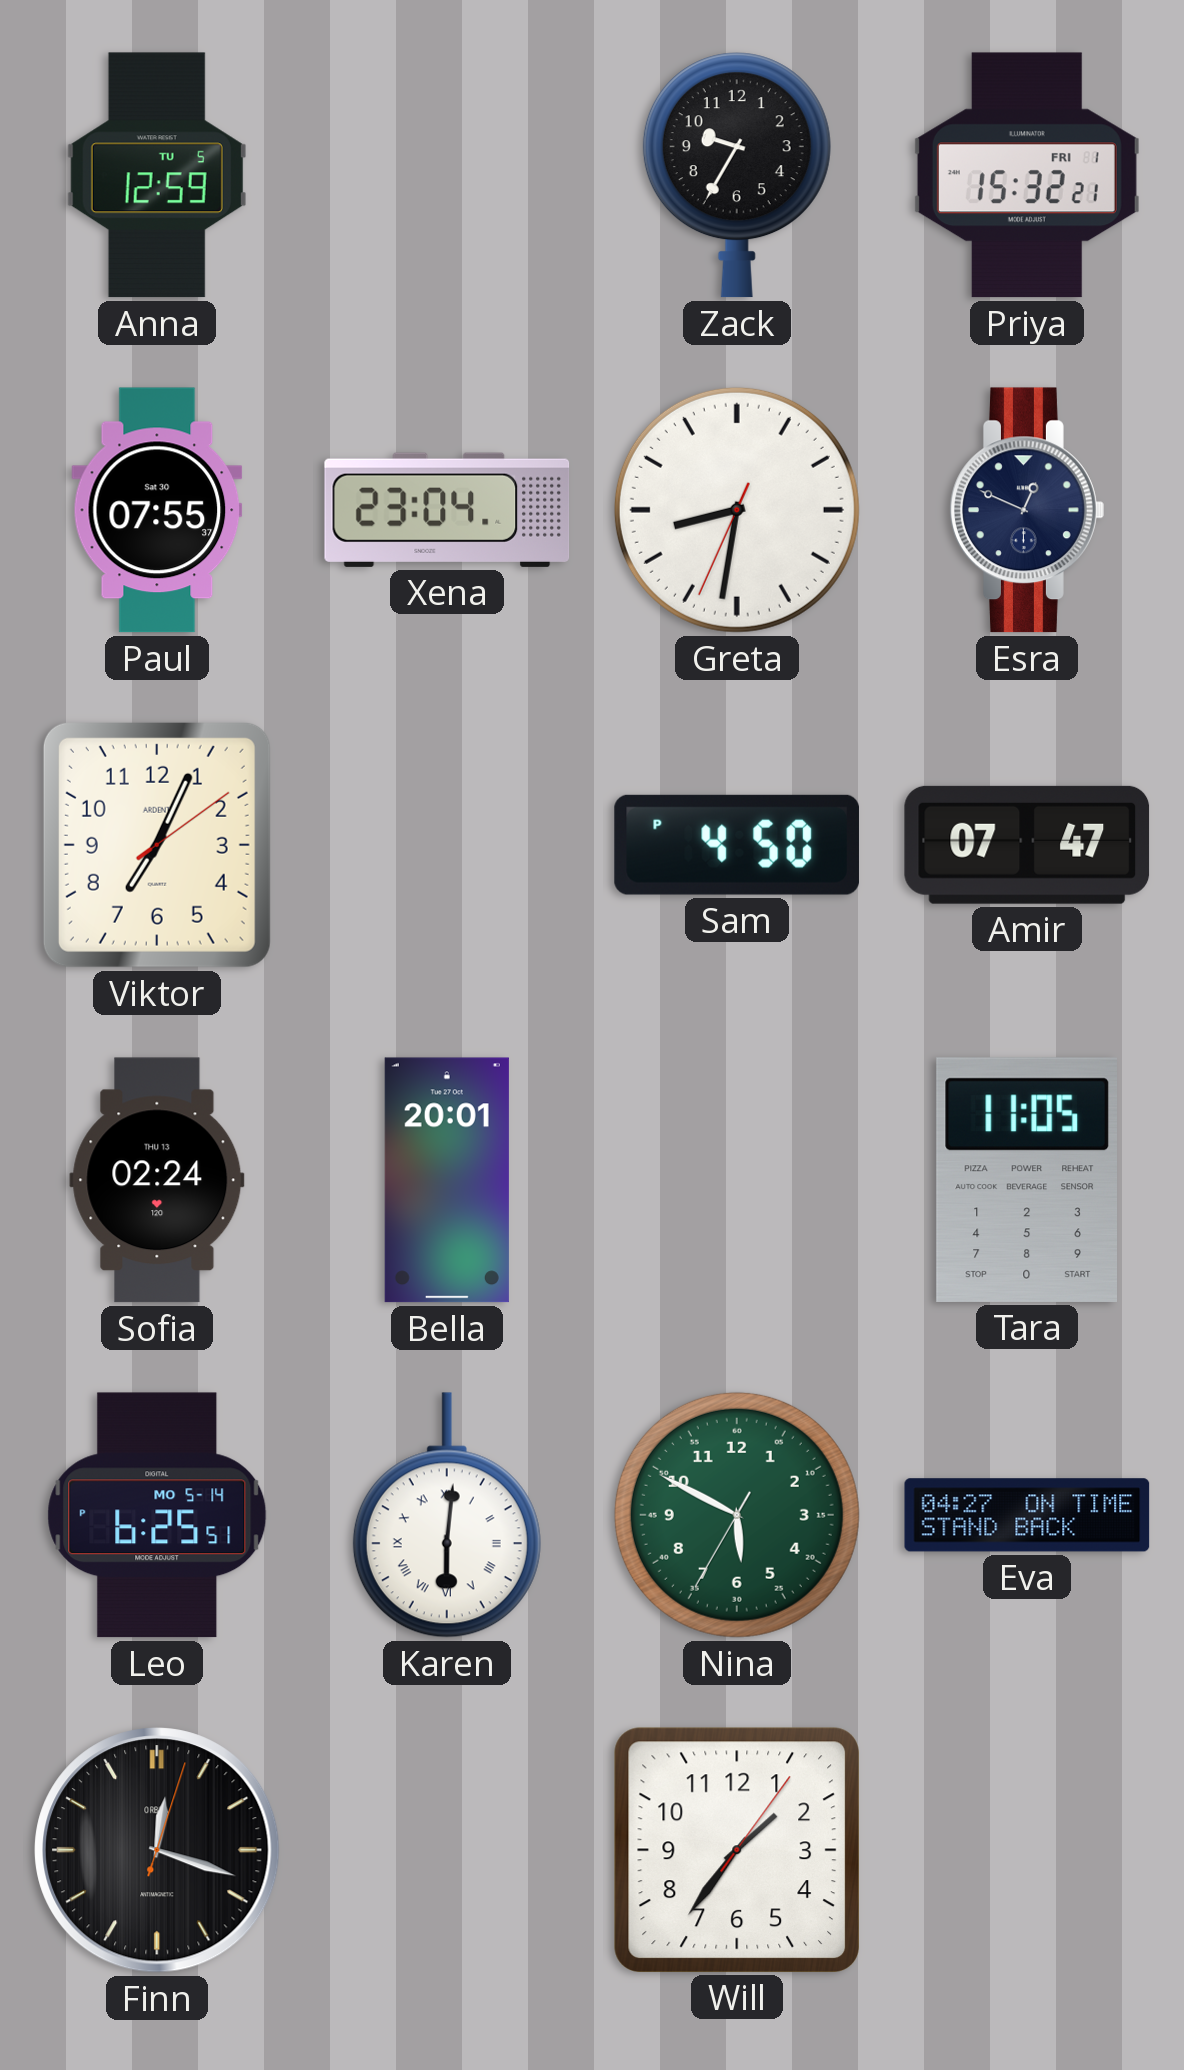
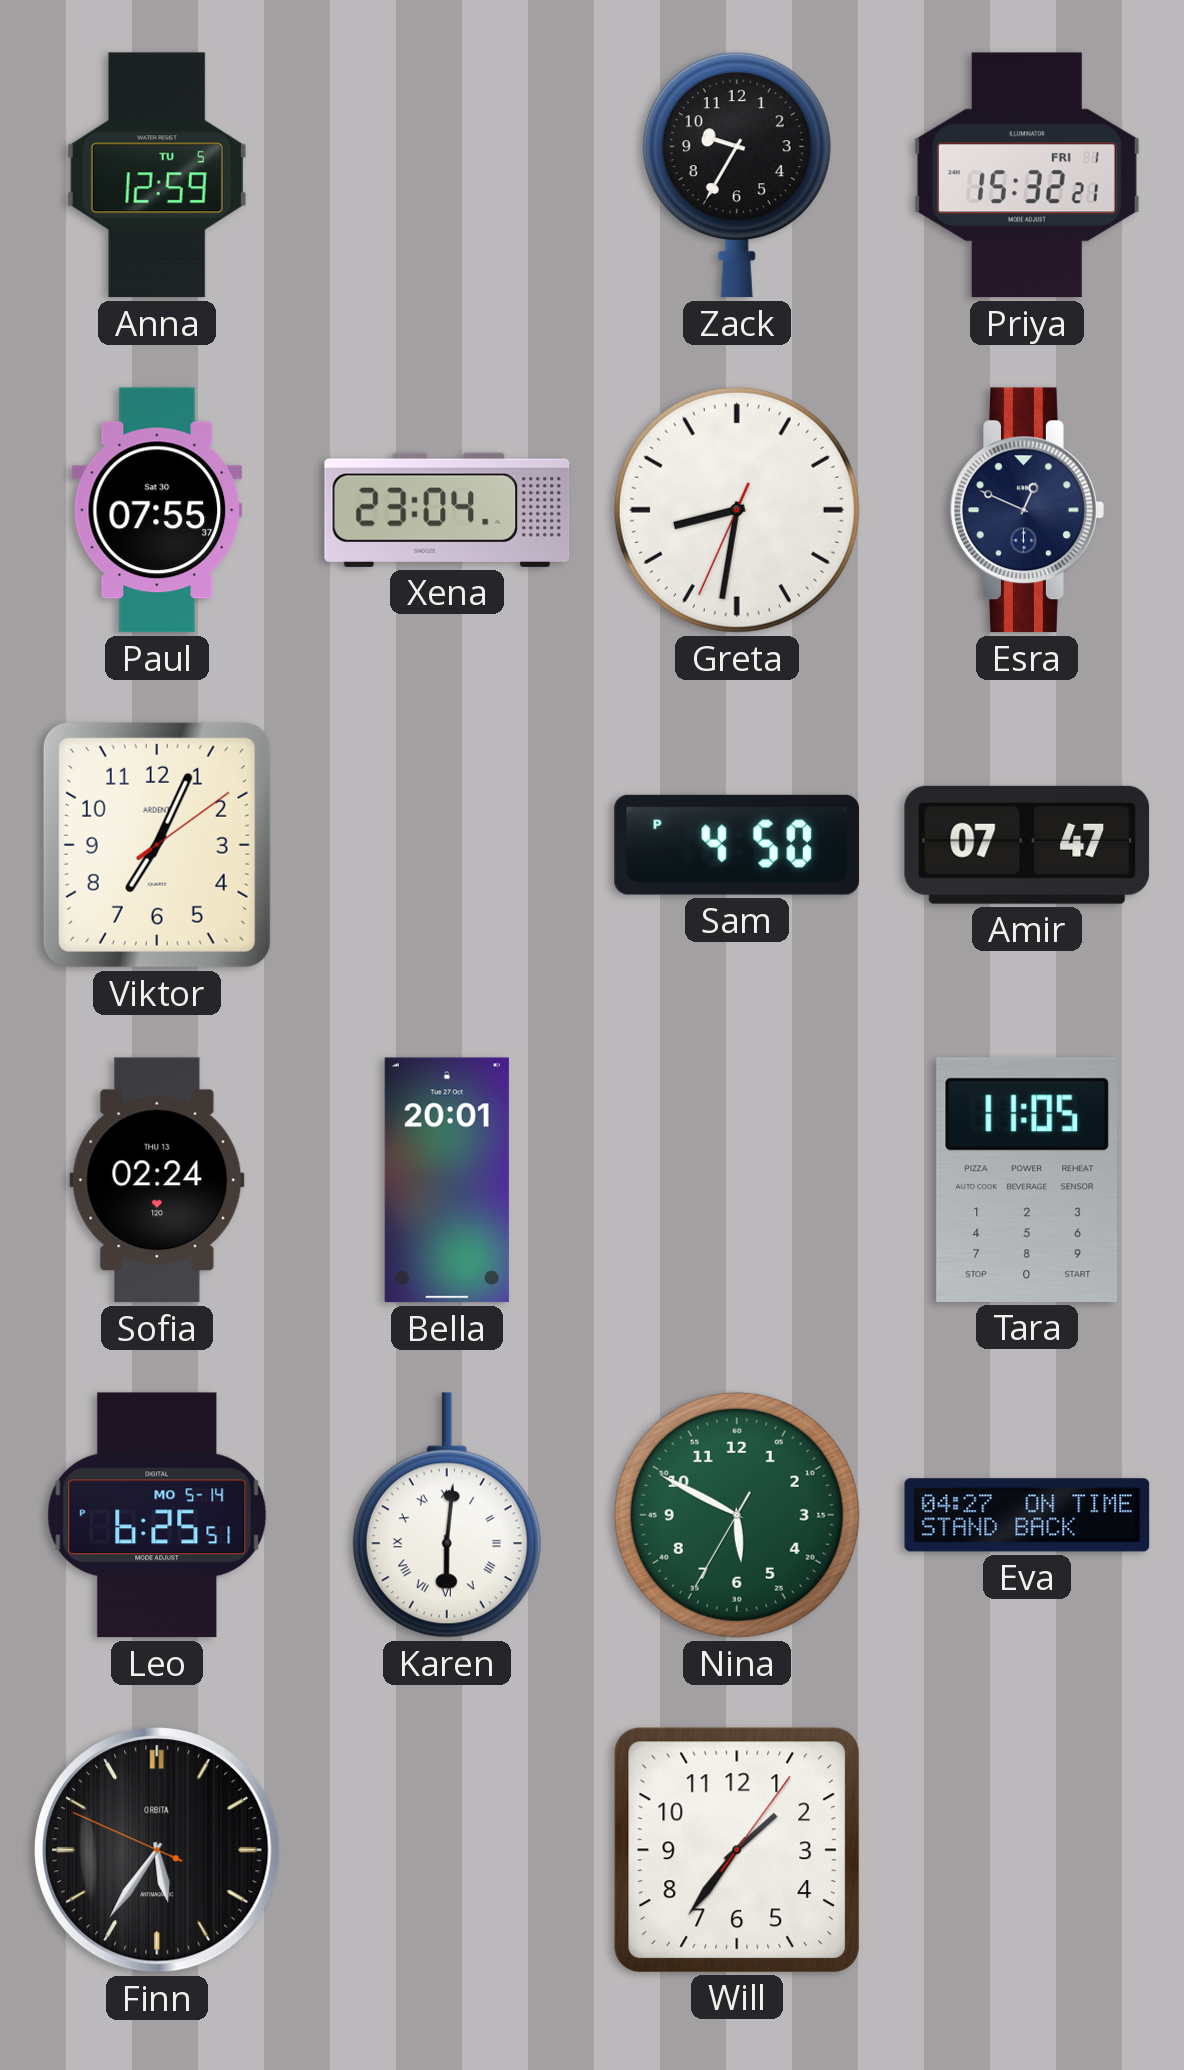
Finn: 12:18 -> 5:35 (157, 1850)
